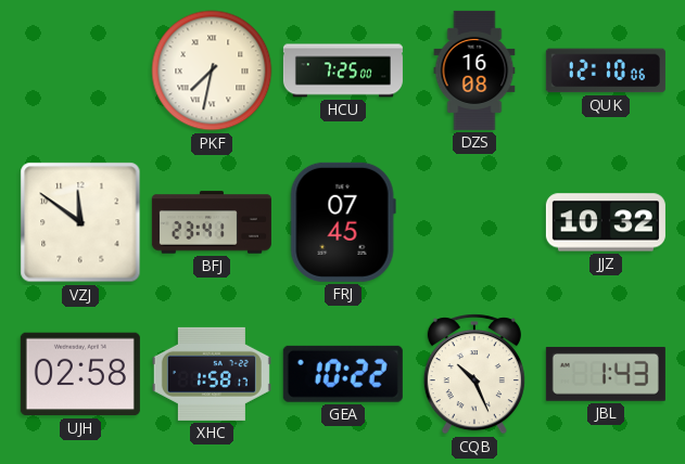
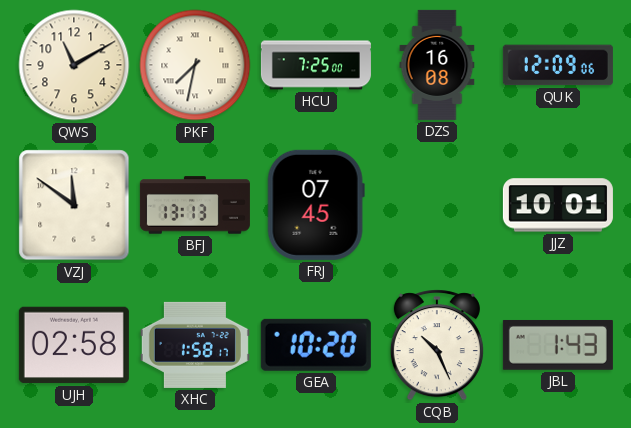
QWS: none -> 11:10 (74, 65)
QUK: 12:10 -> 12:09 (558, 65)
BFJ: 23:41 -> 13:13 (195, 205)
JJZ: 10:32 -> 10:01 (558, 205)
GEA: 10:22 -> 10:20 (316, 345)
